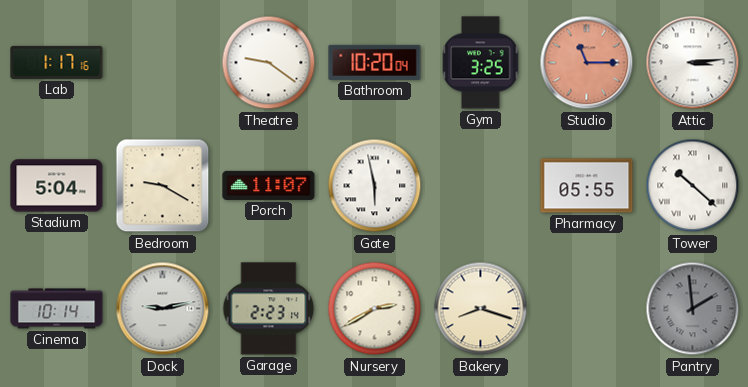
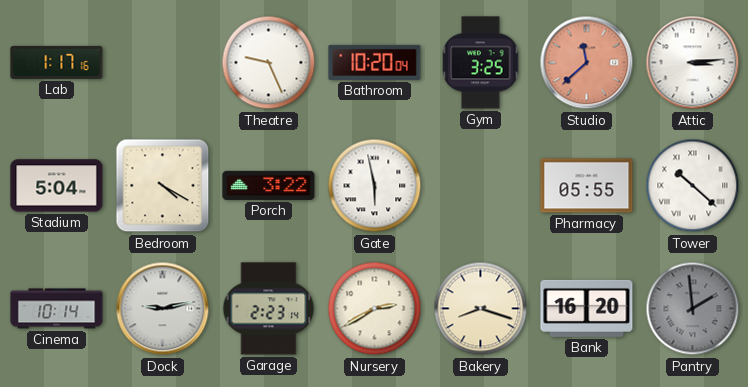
Theatre: 9:21 -> 9:26 (269, 63)
Studio: 11:15 -> 11:38 (587, 63)
Bedroom: 9:20 -> 4:20 (163, 186)
Porch: 11:07 -> 3:22 (269, 185)
Bank: none -> 16:20 (587, 308)
